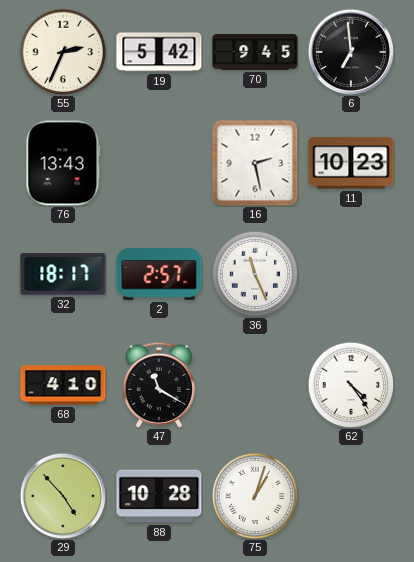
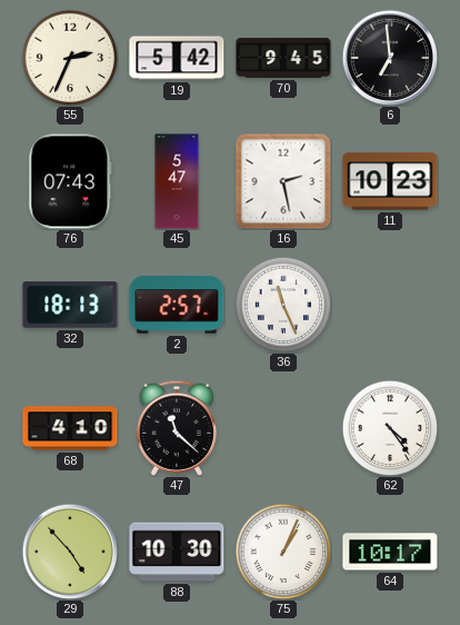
76: 13:43 -> 07:43 (70, 181)
45: none -> 5:47 (177, 181)
32: 18:17 -> 18:13 (70, 305)
47: 11:20 -> 11:22 (177, 428)
88: 10:28 -> 10:30 (177, 552)
75: 1:03 -> 1:04 (283, 552)
64: none -> 10:17 (390, 552)
